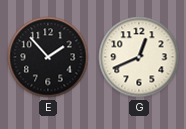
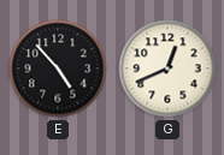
E: 1:53 -> 4:53 (58, 68)
